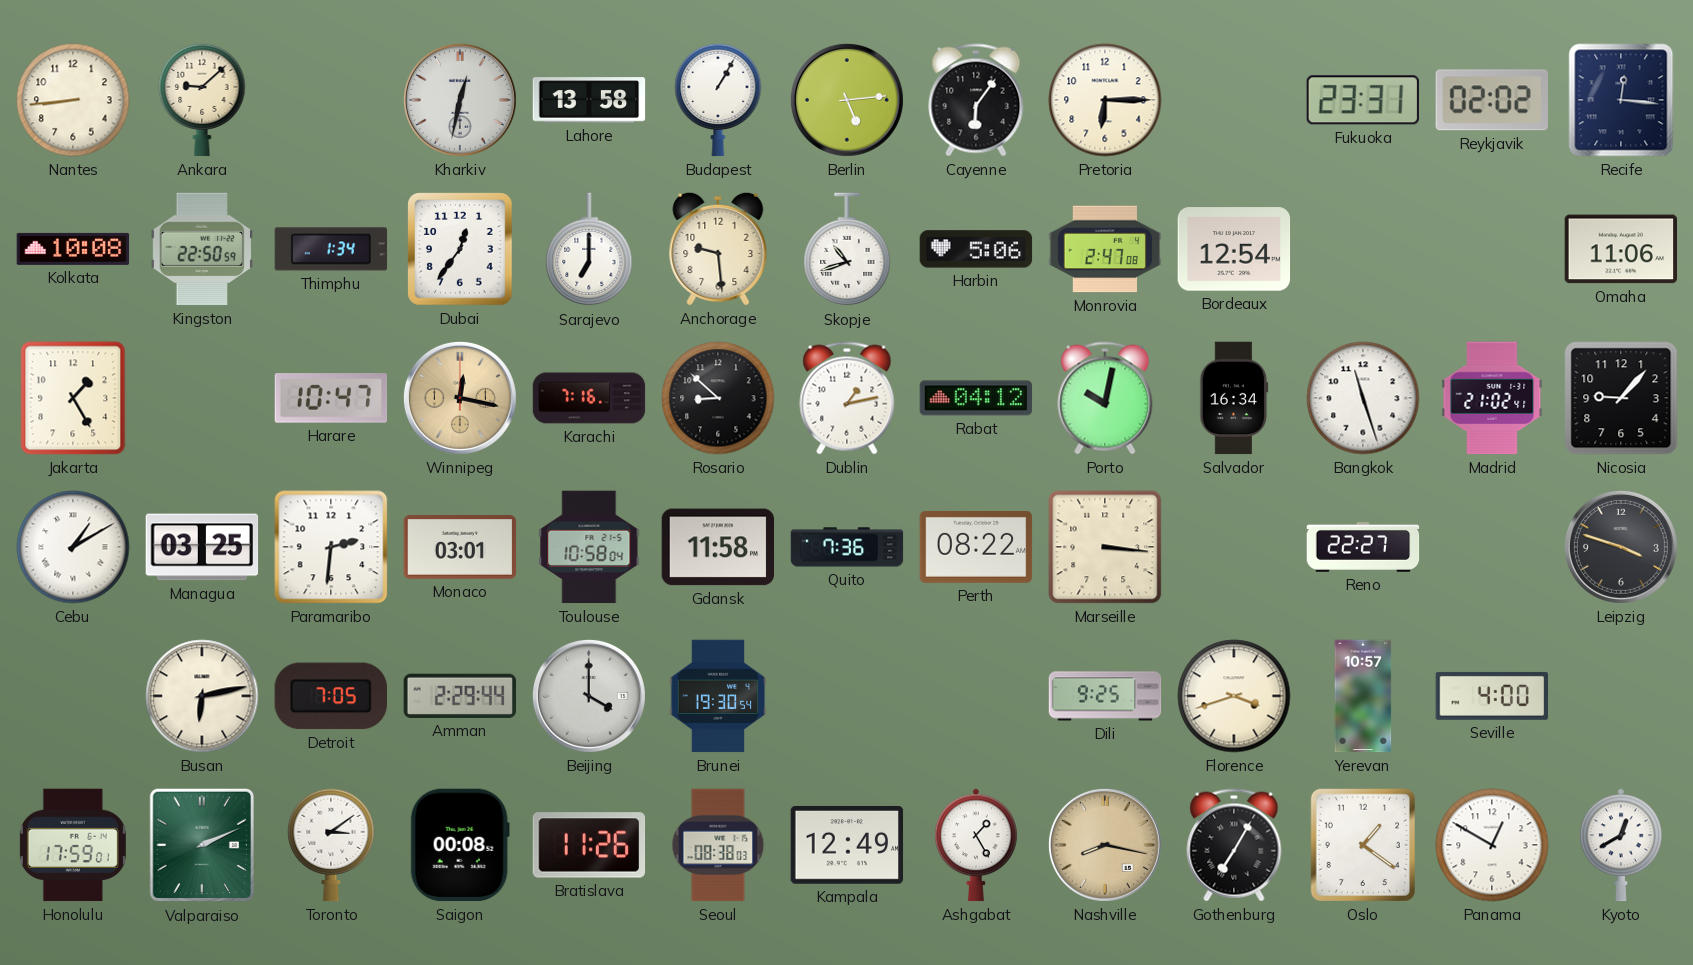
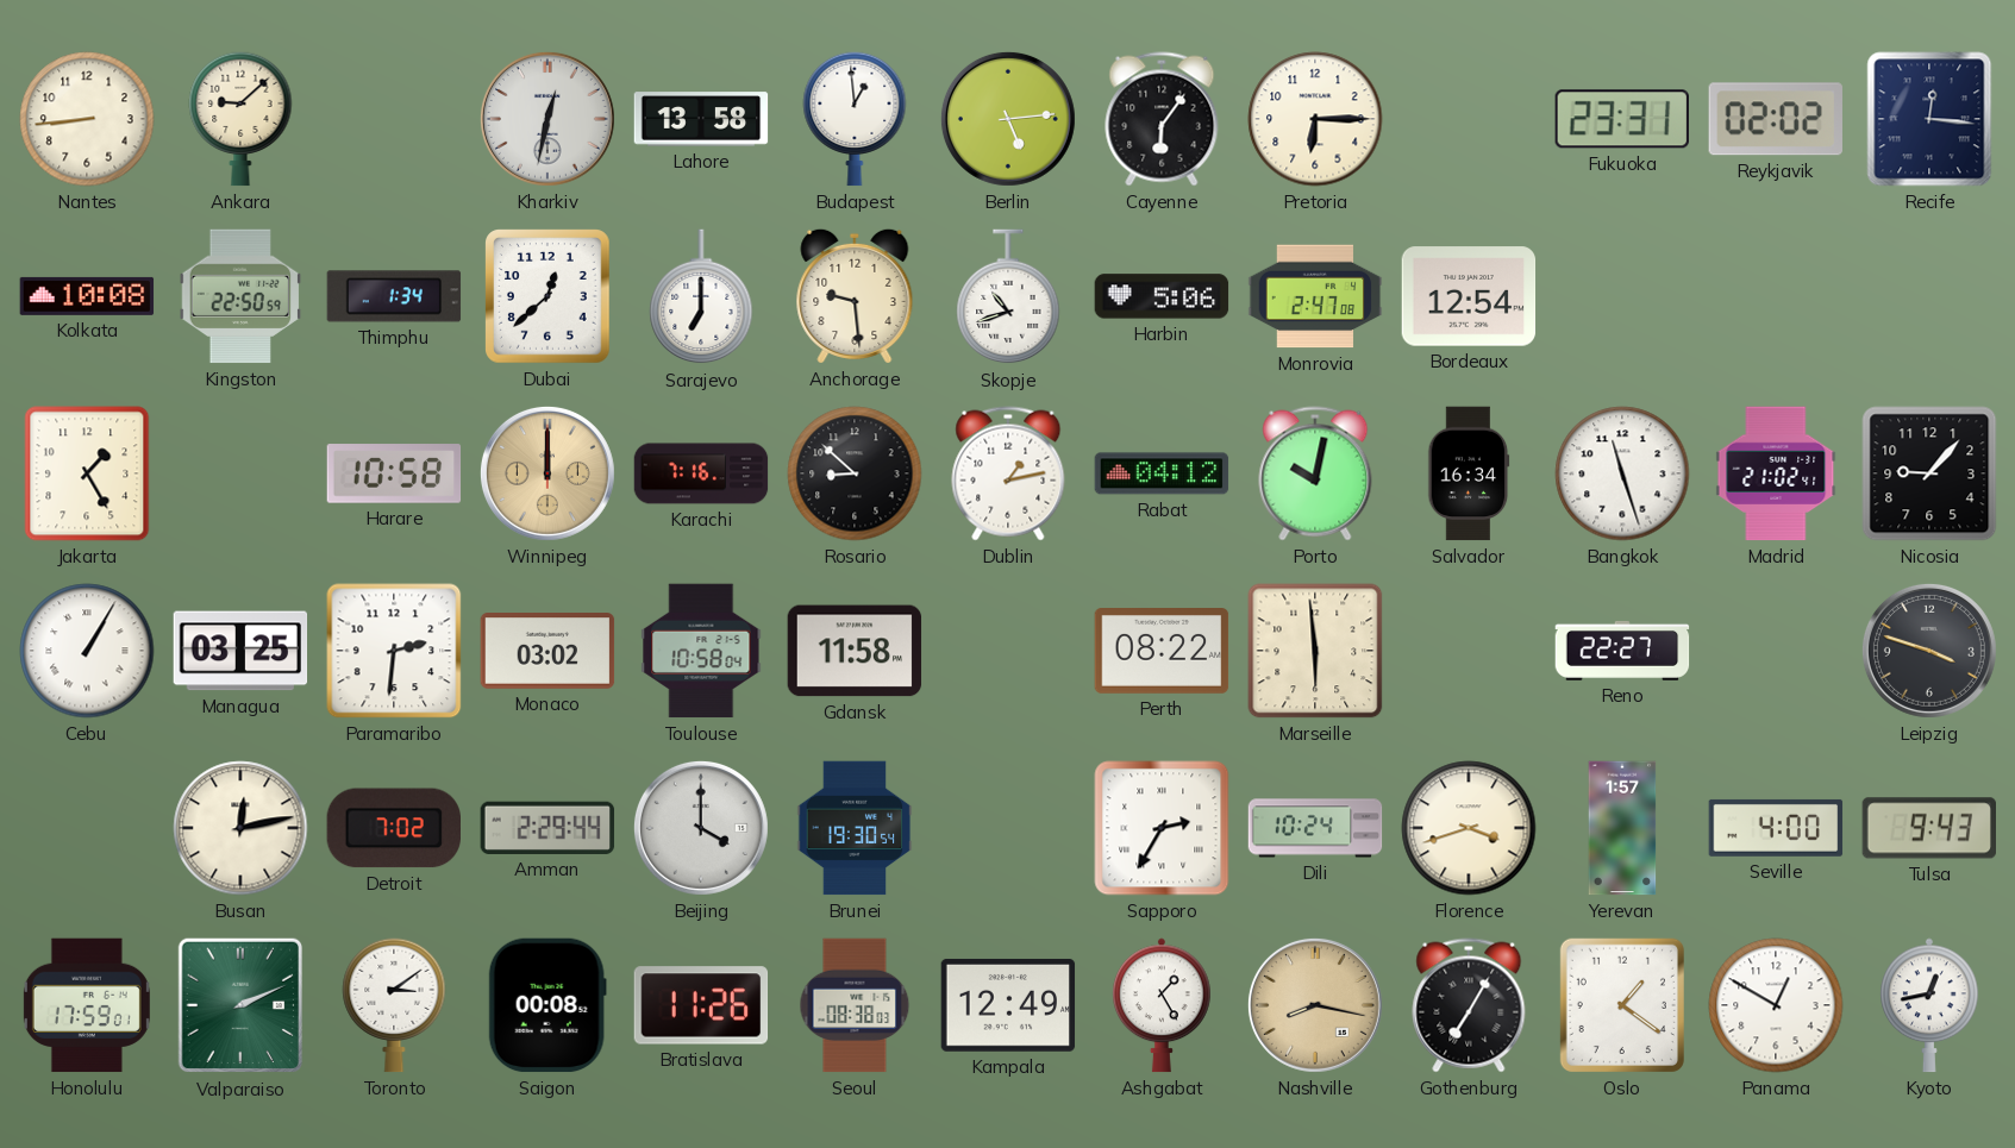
Budapest: 1:05 -> 12:59 (855, 119)
Dubai: 12:36 -> 12:38 (549, 296)
Omaha: 11:06 -> none (1621, 249)
Harare: 10:47 -> 10:58 (394, 473)
Winnipeg: 12:17 -> 12:00 (547, 473)
Cebu: 1:10 -> 1:05 (87, 651)
Monaco: 03:01 -> 03:02 (547, 652)
Quito: 7:36 -> none (847, 547)
Marseille: 3:16 -> 5:59 (1315, 651)
Busan: 6:13 -> 12:13 (240, 828)
Detroit: 7:05 -> 7:02 (393, 828)
Sapporo: none -> 2:35 (1162, 828)
Dili: 9:25 -> 10:24 (1315, 828)
Yerevan: 10:57 -> 1:57 (1622, 828)
Tulsa: none -> 9:43 (1928, 828)
Kyoto: 12:40 -> 12:43 (1930, 1005)
